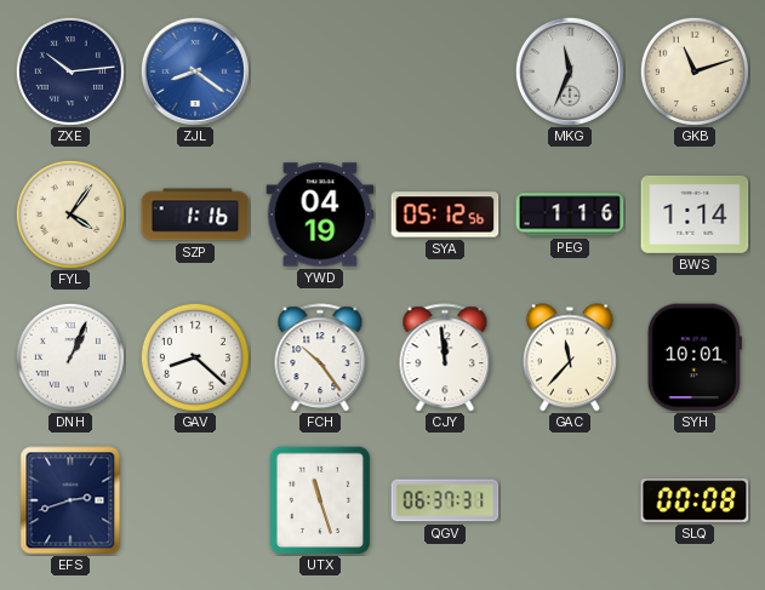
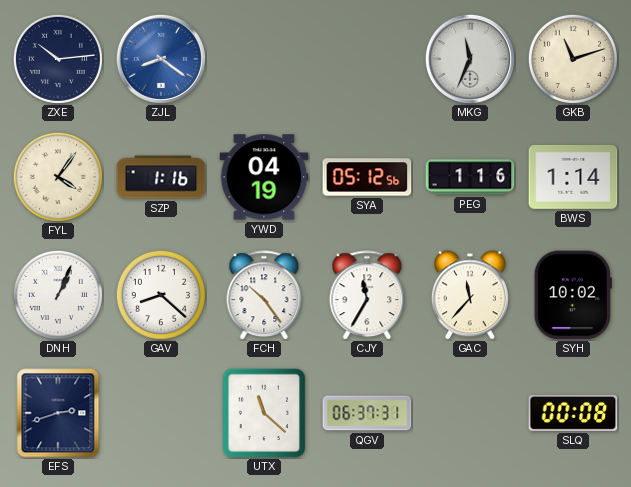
CJY: 11:59 -> 11:35 (367, 295)
SYH: 10:01 -> 10:02 (573, 295)
UTX: 11:27 -> 11:22 (264, 413)
